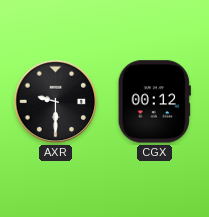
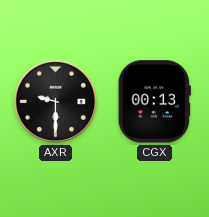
CGX: 00:12 -> 00:13 (154, 102)
